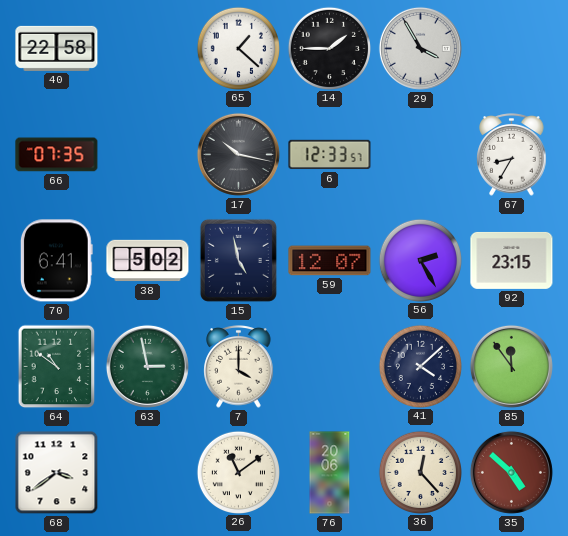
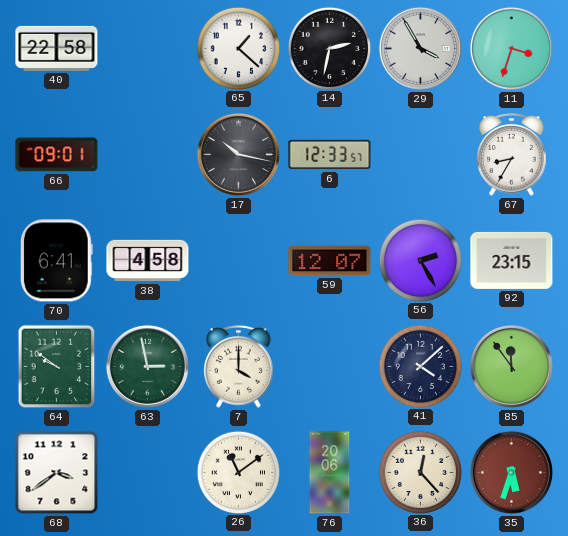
14: 1:45 -> 2:32 (329, 48)
11: none -> 3:33 (511, 48)
66: 07:35 -> 09:01 (57, 155)
38: 5:02 -> 4:58 (148, 261)
15: 4:58 -> none (238, 260)
64: 10:51 -> 9:51 (57, 367)
35: 4:52 -> 5:33 (511, 472)
